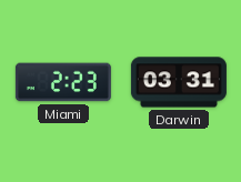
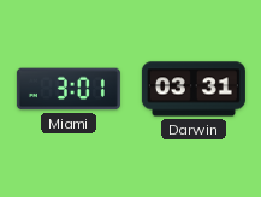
Miami: 2:23 -> 3:01 (69, 89)
